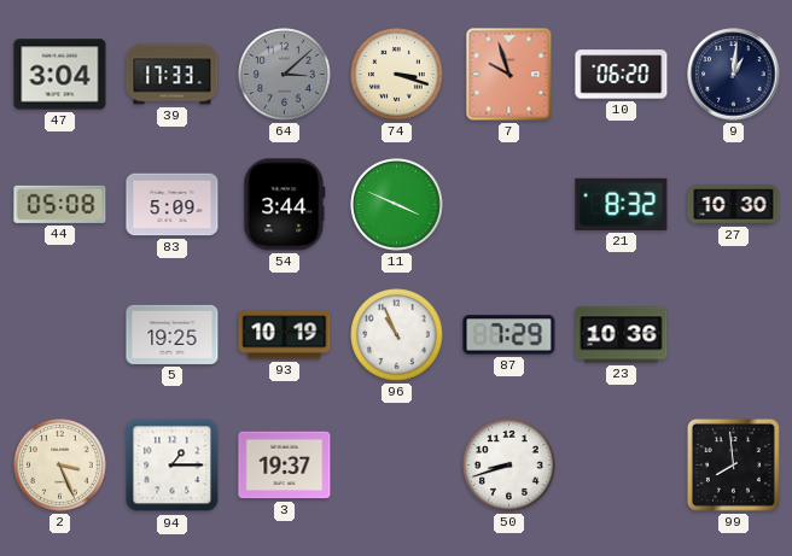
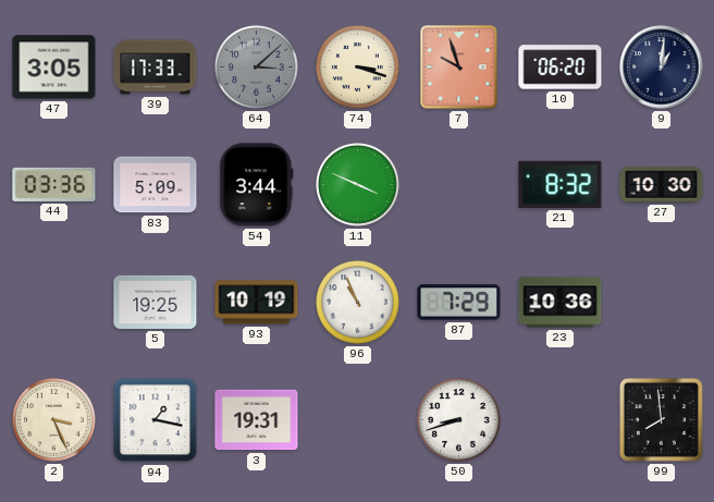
47: 3:04 -> 3:05 (54, 68)
44: 05:08 -> 03:36 (54, 184)
94: 1:15 -> 1:17 (156, 420)
3: 19:37 -> 19:31 (257, 420)
